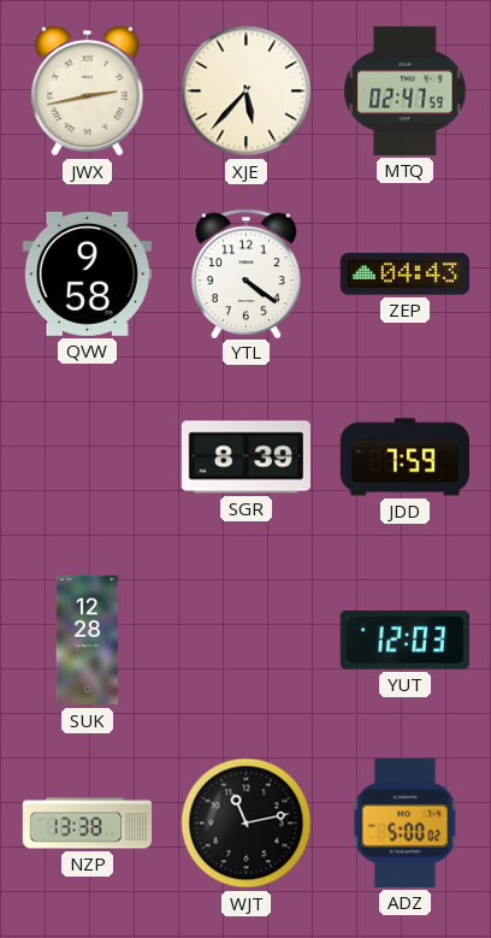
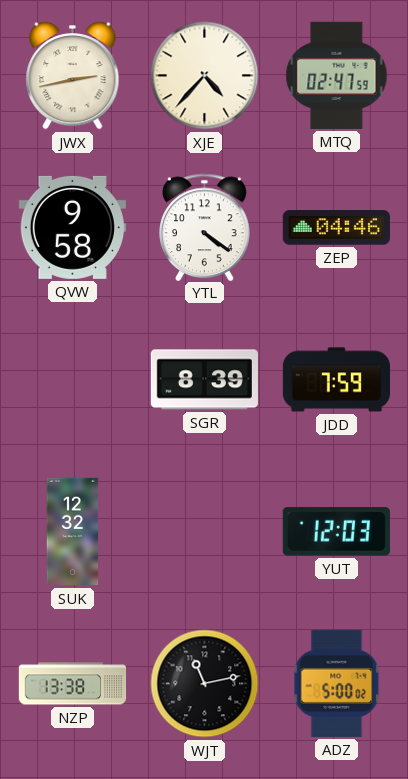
XJE: 5:37 -> 4:37 (205, 76)
ZEP: 04:43 -> 04:46 (336, 228)
SUK: 12:28 -> 12:32 (73, 532)
